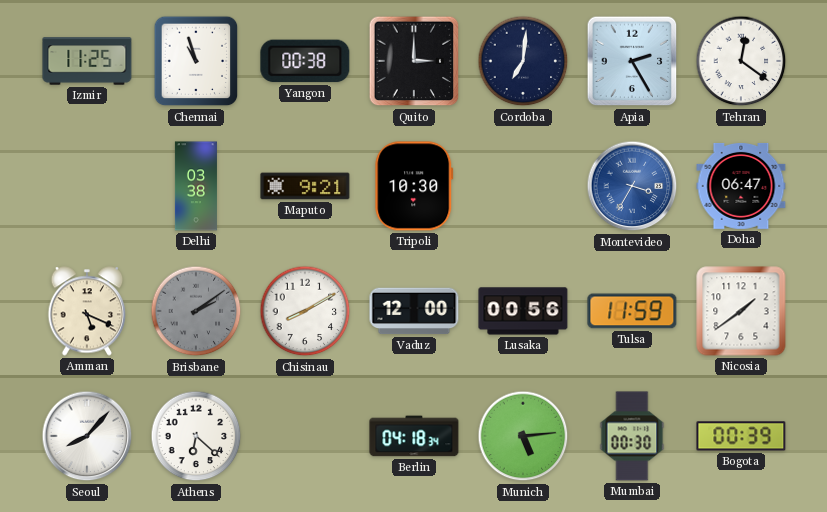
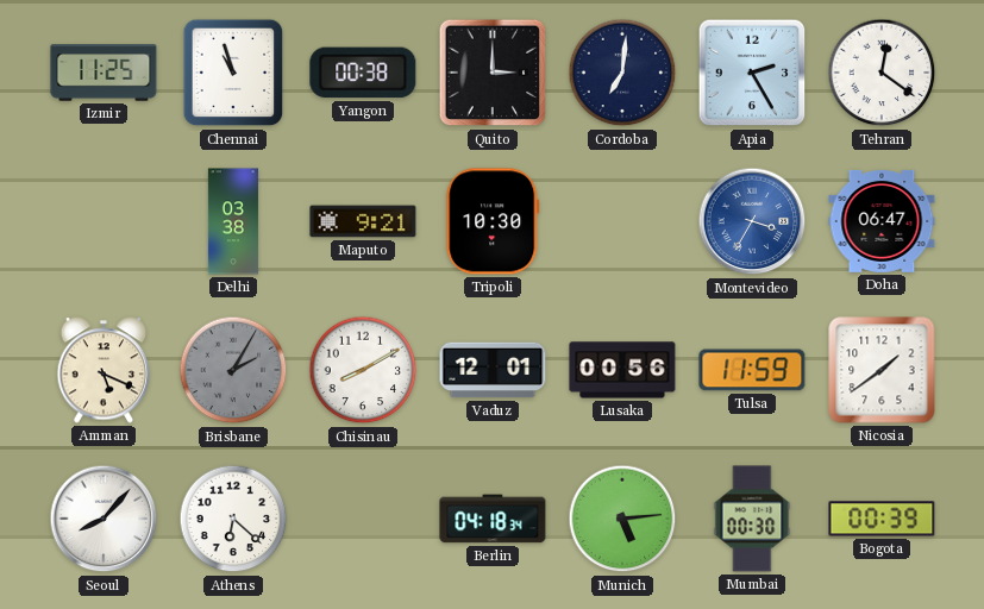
Brisbane: 2:09 -> 2:05 (233, 370)
Vaduz: 12:00 -> 12:01 (493, 370)
